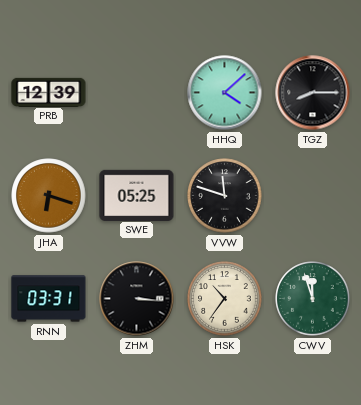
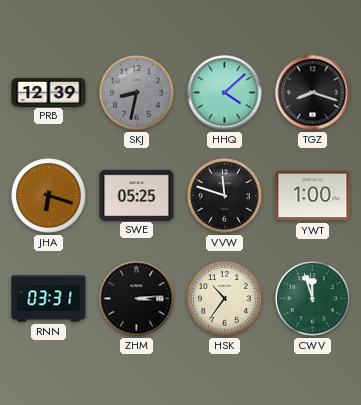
SKJ: none -> 8:32 (137, 93)
TGZ: 8:15 -> 8:18 (313, 93)
YWT: none -> 1:00 (313, 196)
ZHM: 3:16 -> 3:14 (137, 299)
